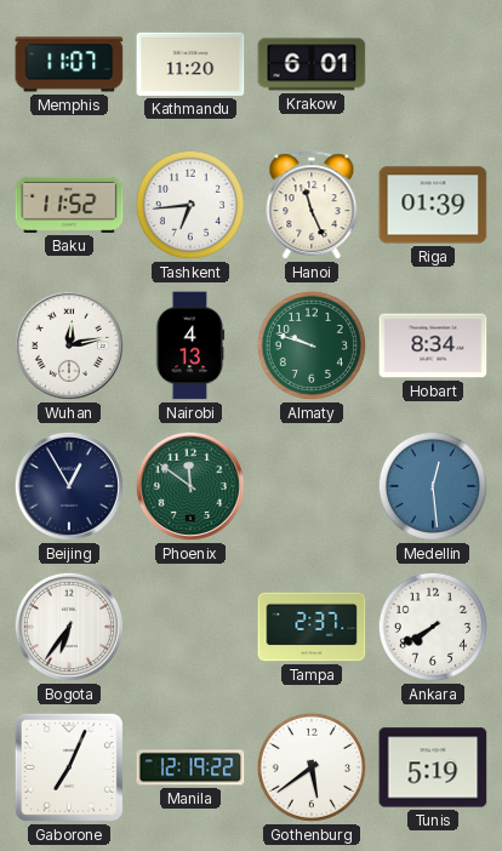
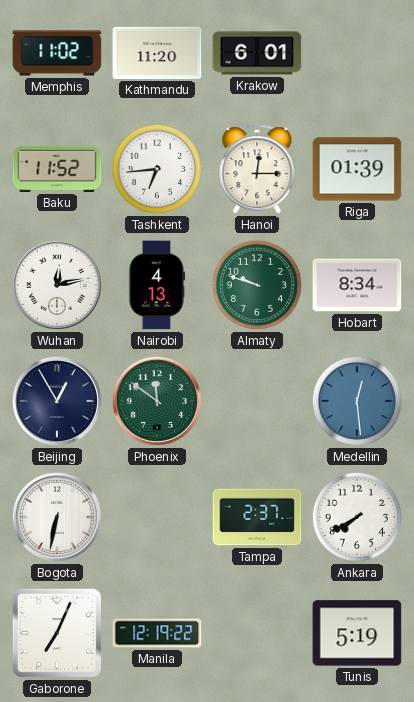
Memphis: 11:07 -> 11:02 (57, 53)
Hanoi: 11:26 -> 12:15 (257, 170)
Bogota: 6:36 -> 6:32 (57, 517)
Gothenburg: 5:39 -> none (312, 767)
